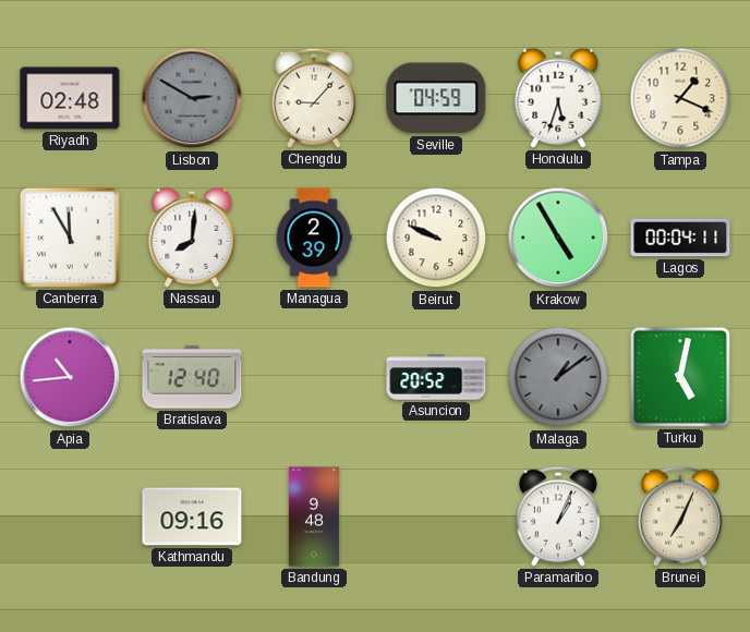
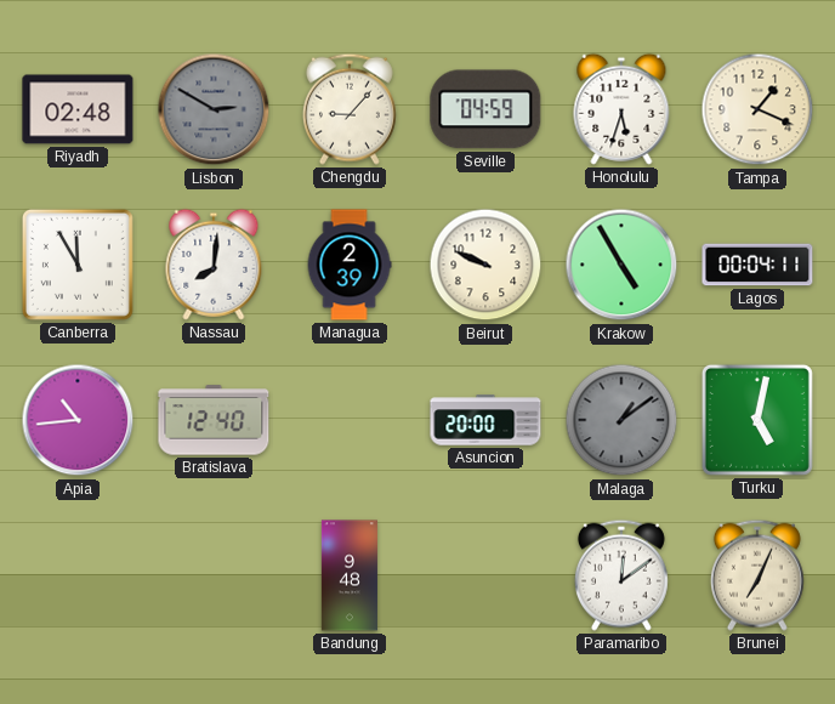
Asuncion: 20:52 -> 20:00 (485, 420)
Kathmandu: 09:16 -> none (192, 516)
Paramaribo: 1:04 -> 12:09 (621, 575)
